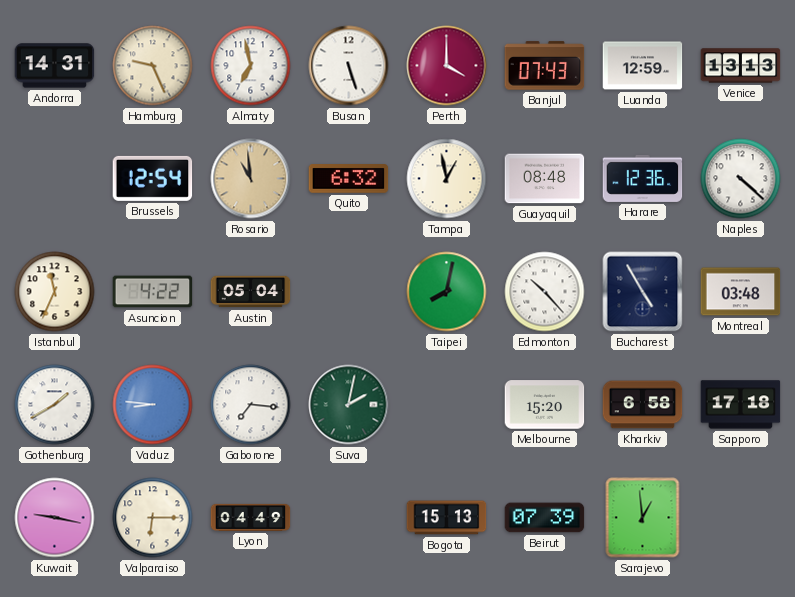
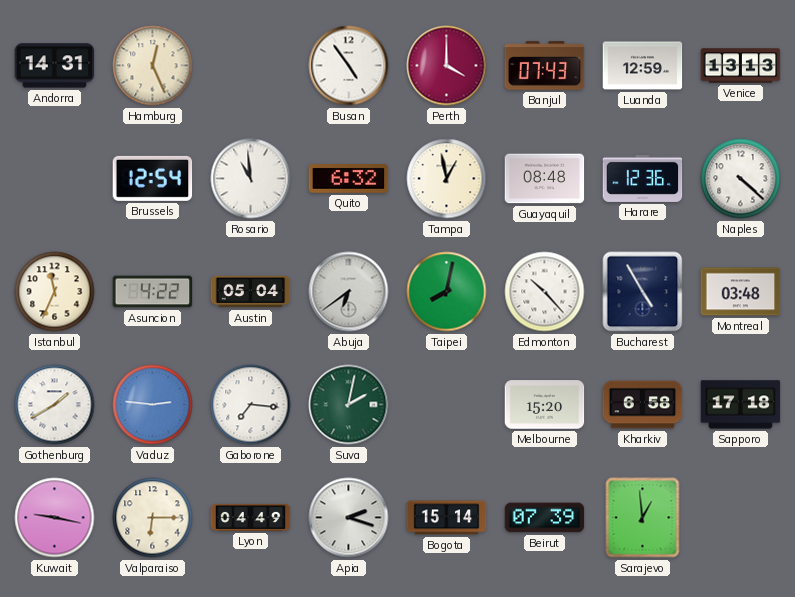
Hamburg: 9:26 -> 12:26 (153, 66)
Almaty: 6:58 -> none (251, 66)
Busan: 5:27 -> 4:54 (349, 66)
Rosario dial: champagne -> white (251, 179)
Abuja: none -> 6:39 (349, 292)
Vaduz: 8:46 -> 2:46 (153, 405)
Apia: none -> 2:18 (349, 518)
Bogota: 15:13 -> 15:14 (447, 518)
